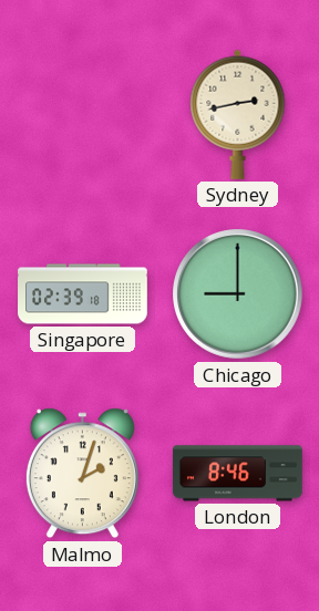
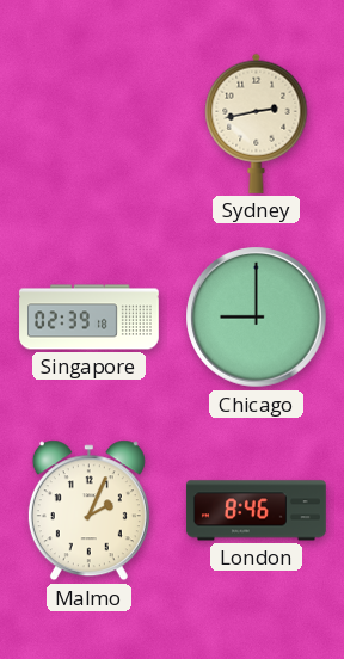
Malmo: 2:03 -> 2:04 (88, 511)
